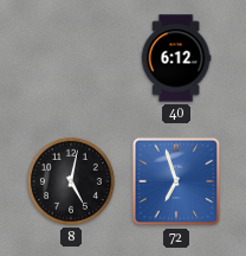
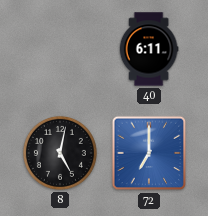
40: 6:12 -> 6:11 (149, 49)
72: 6:57 -> 7:00 (149, 153)
